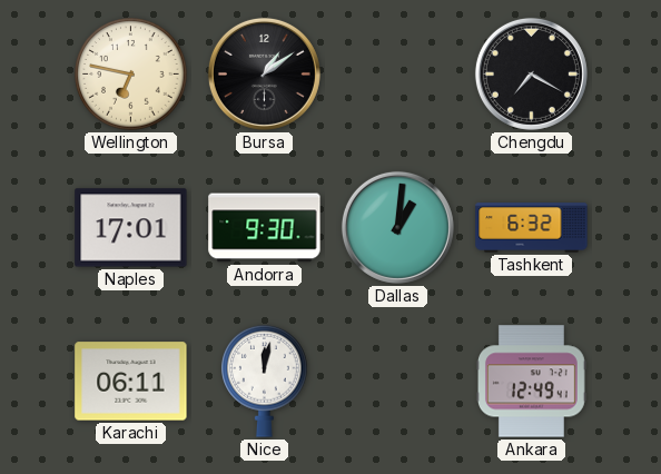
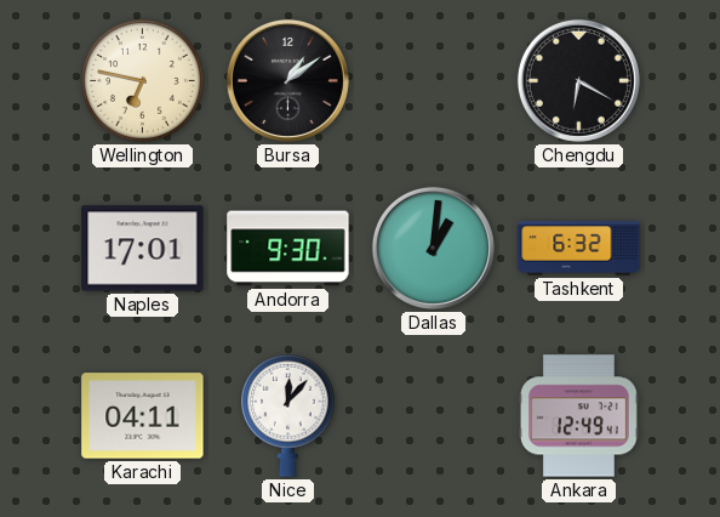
Chengdu: 7:20 -> 6:20 (578, 80)
Karachi: 06:11 -> 04:11 (143, 416)
Nice: 12:02 -> 12:07 (288, 415)
